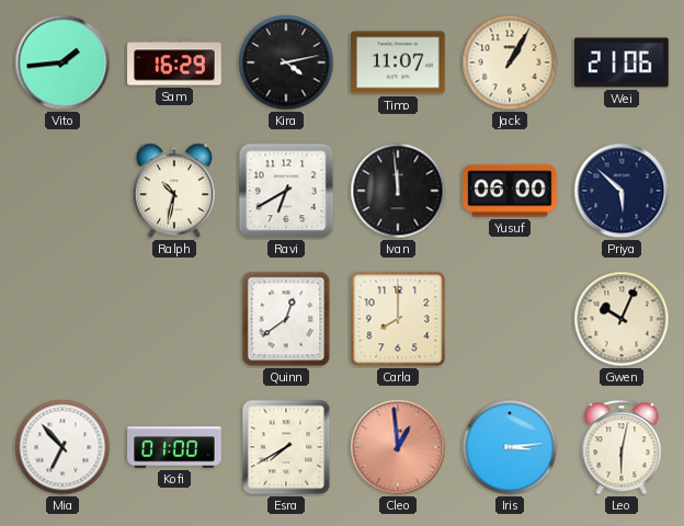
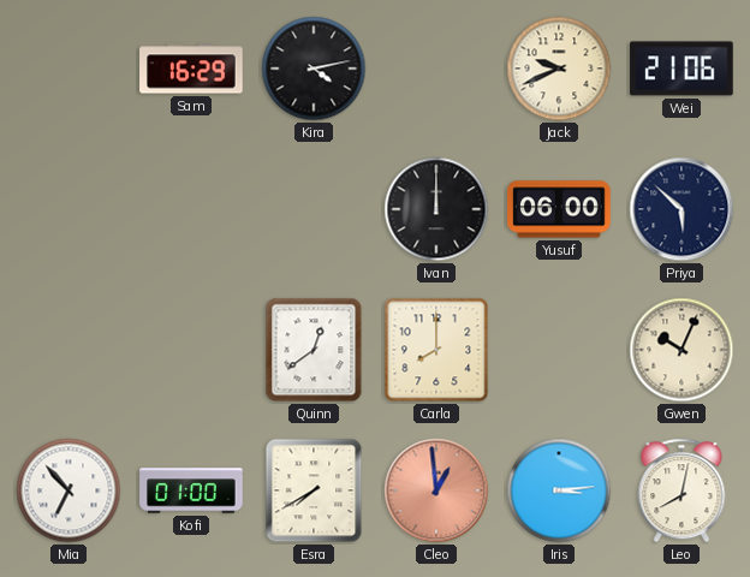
Vito: 1:44 -> none (62, 62)
Timo: 11:07 -> none (398, 62)
Jack: 1:05 -> 9:41 (559, 69)
Ralph: 10:32 -> none (174, 191)
Ravi: 6:40 -> none (286, 191)
Ivan: 11:59 -> 12:00 (436, 209)
Leo: 6:02 -> 8:02 (681, 490)
